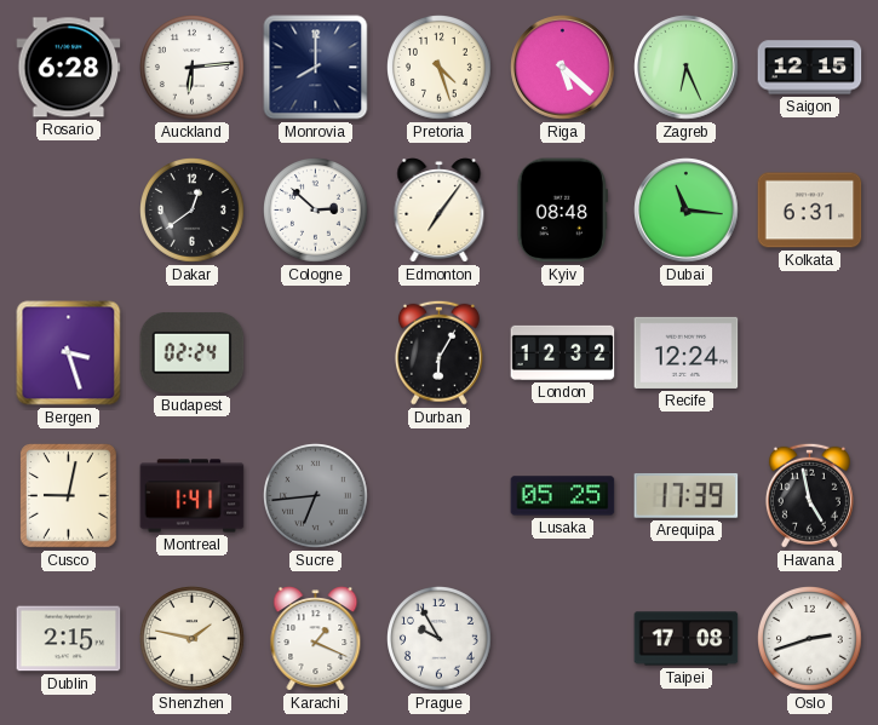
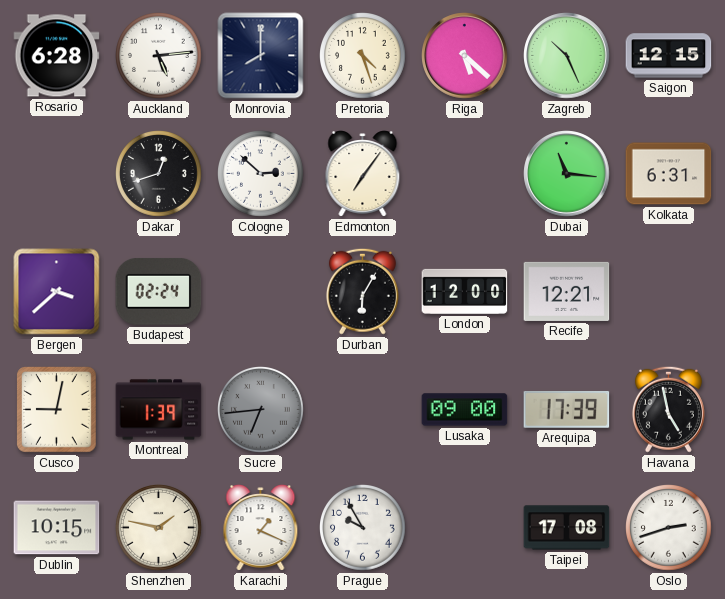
Auckland: 6:14 -> 5:14 (159, 56)
Zagreb: 6:26 -> 10:26 (567, 56)
Dakar: 12:39 -> 12:42 (159, 174)
Kyiv: 08:48 -> none (562, 211)
Bergen: 3:27 -> 3:38 (57, 292)
London: 12:32 -> 12:00 (465, 291)
Recife: 12:24 -> 12:21 (567, 291)
Montreal: 1:41 -> 1:39 (159, 410)
Lusaka: 05:25 -> 09:00 (465, 410)
Dublin: 2:15 -> 10:15 (57, 528)
